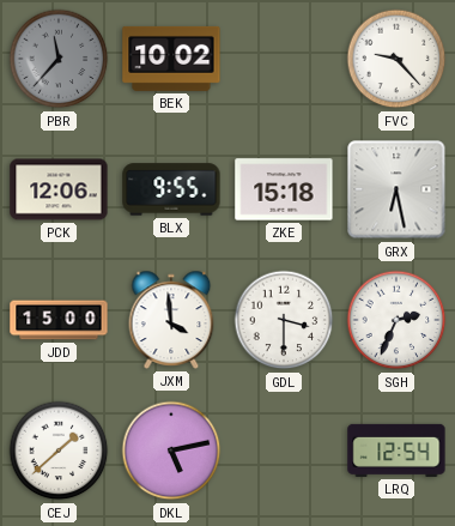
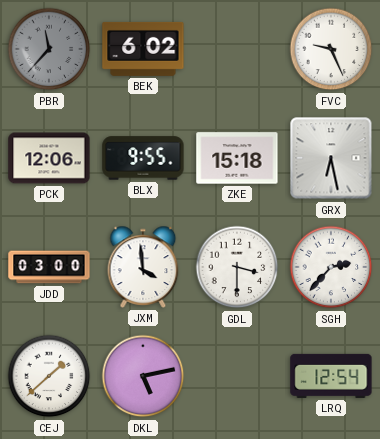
BEK: 10:02 -> 6:02 (143, 49)
FVC: 9:23 -> 9:26 (331, 49)
JDD: 15:00 -> 03:00 (49, 267)
SGH: 2:34 -> 2:37 (331, 267)
